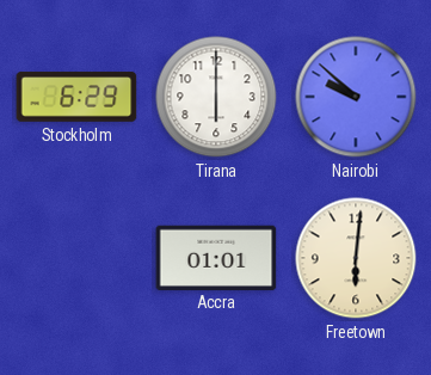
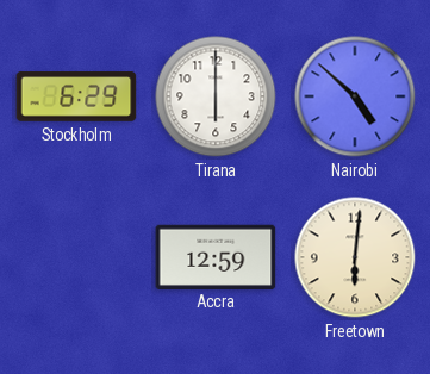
Nairobi: 9:52 -> 4:52 (355, 96)
Accra: 01:01 -> 12:59 (216, 256)
